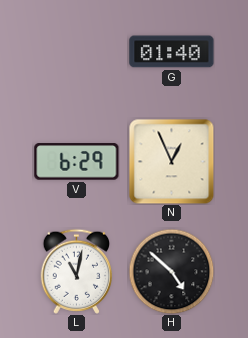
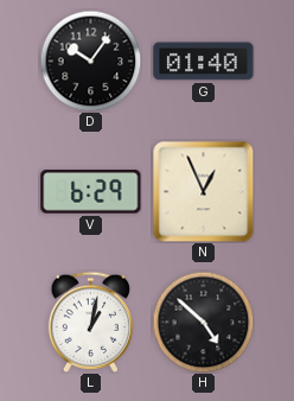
D: none -> 10:06 (90, 61)
L: 11:02 -> 1:02 (90, 322)
